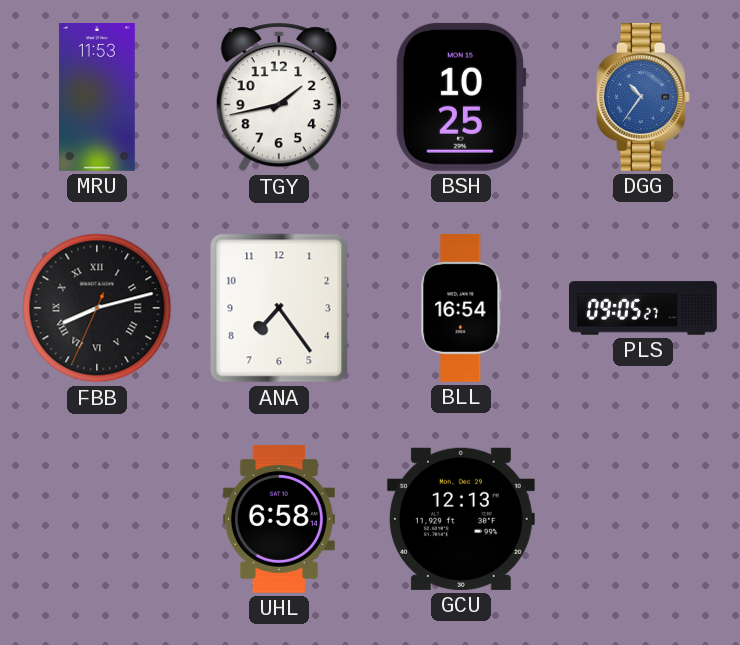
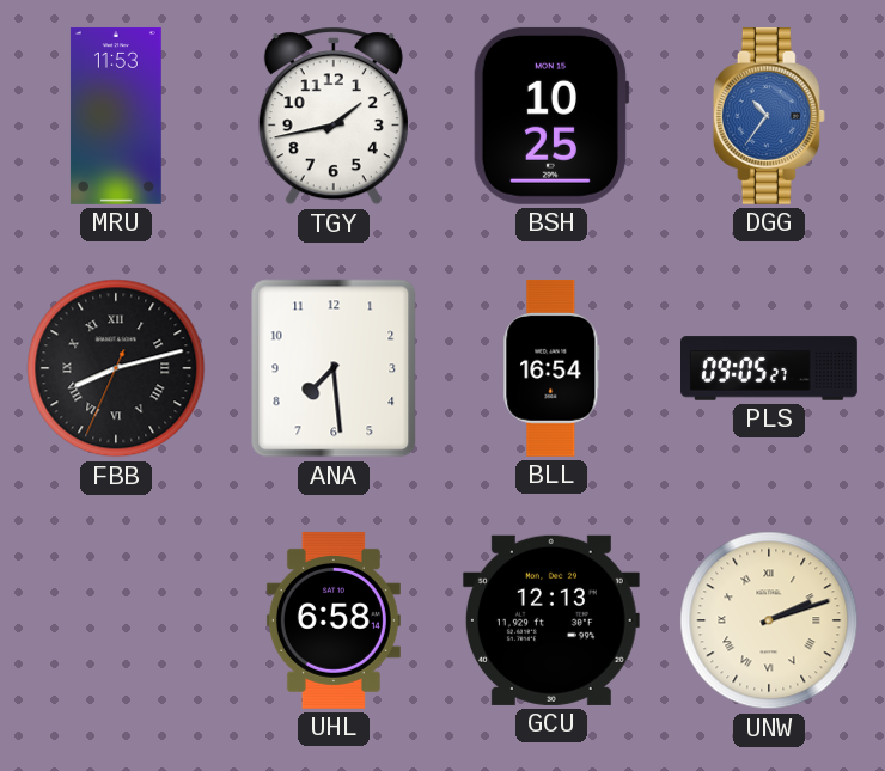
ANA: 7:24 -> 7:29 (334, 368)
UNW: none -> 2:12 (769, 620)
